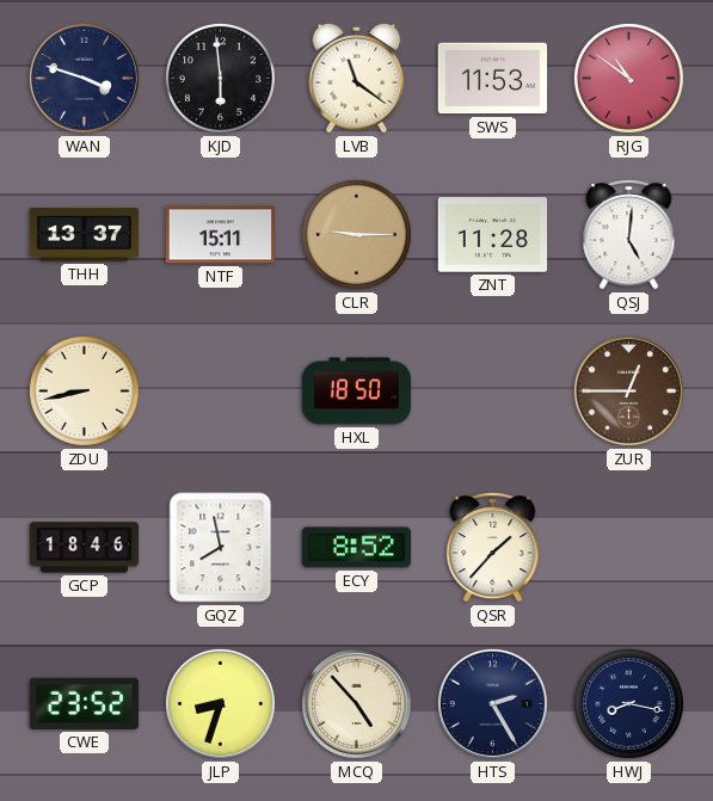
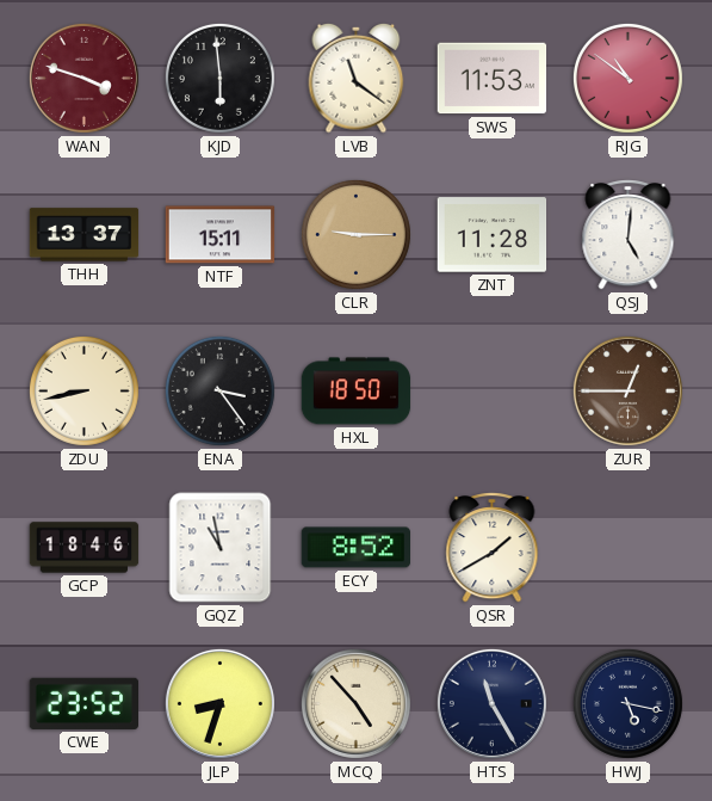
WAN dial: navy -> burgundy (83, 78)
ENA: none -> 3:24 (219, 390)
GQZ: 7:58 -> 10:58 (221, 548)
QSR: 1:37 -> 1:40 (493, 548)
HTS: 2:25 -> 11:25 (491, 703)
HWJ: 8:17 -> 5:17 (627, 703)
